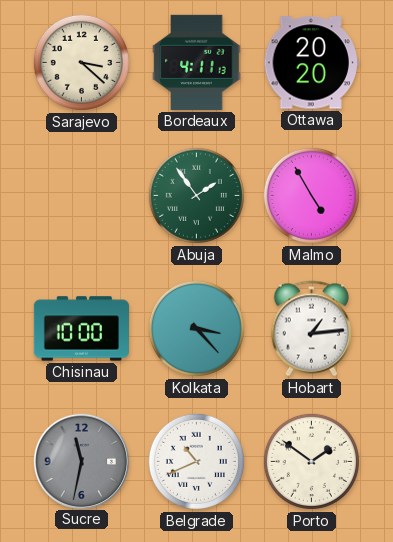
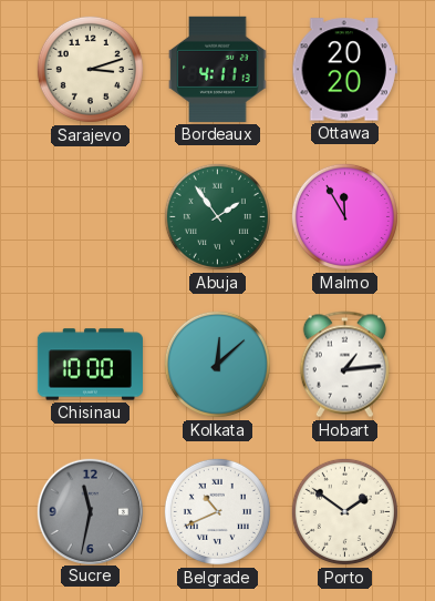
Sarajevo: 3:22 -> 3:12 (90, 69)
Malmo: 4:55 -> 11:55 (344, 216)
Kolkata: 3:23 -> 12:08 (217, 364)
